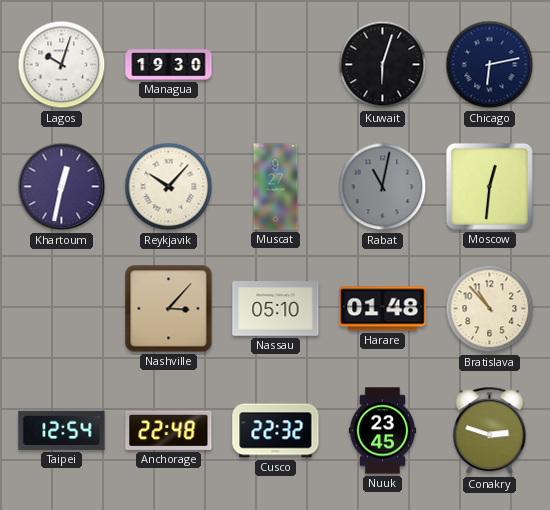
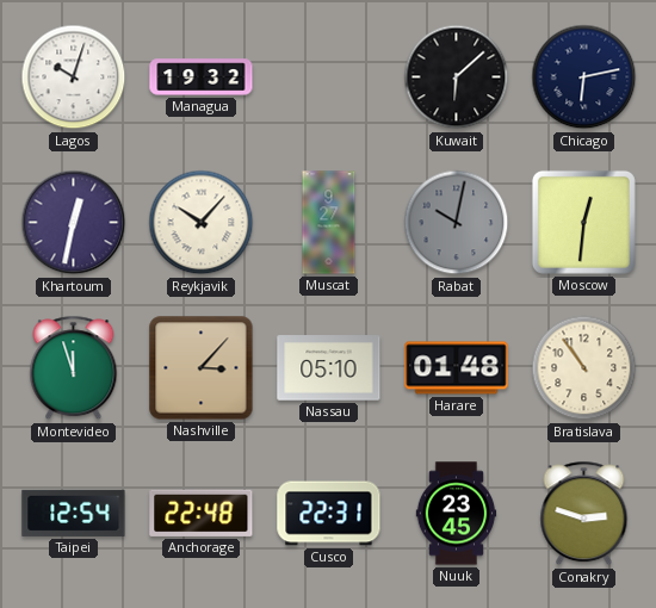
Managua: 19:30 -> 19:32 (202, 77)
Kuwait: 6:03 -> 6:08 (457, 77)
Rabat: 11:02 -> 10:02 (457, 223)
Montevideo: none -> 11:57 (74, 368)
Bratislava: 10:53 -> 10:54 (584, 368)
Cusco: 22:32 -> 22:31 (329, 514)
